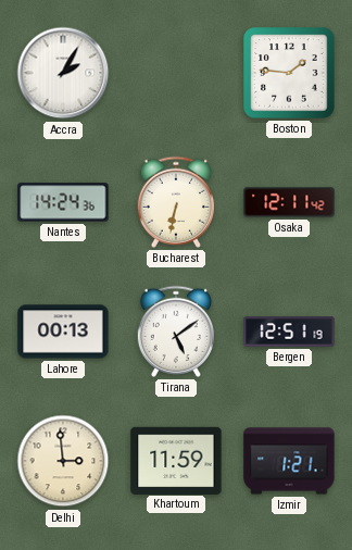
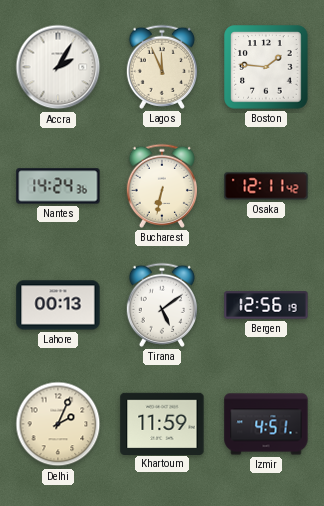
Lagos: none -> 11:56 (161, 67)
Bergen: 12:51 -> 12:56 (266, 305)
Delhi: 2:59 -> 2:04 (58, 424)
Izmir: 1:21 -> 4:51 (266, 424)
